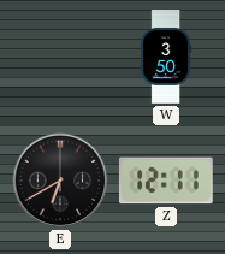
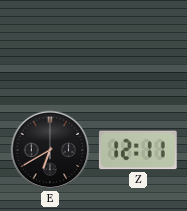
W: 3:50 -> none (166, 57)
